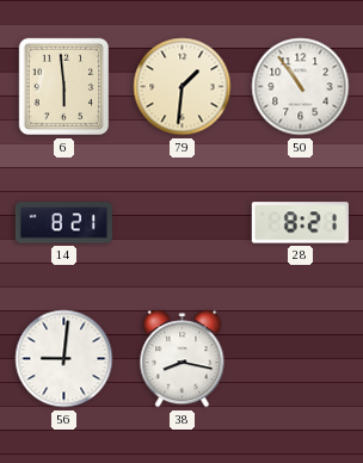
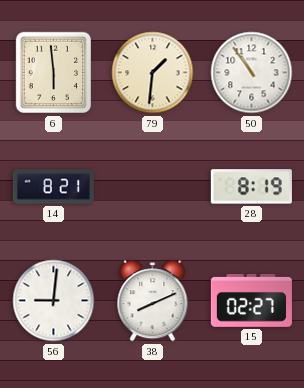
28: 8:21 -> 8:19 (251, 187)
38: 8:17 -> 8:11 (153, 301)
15: none -> 02:27 (251, 301)
